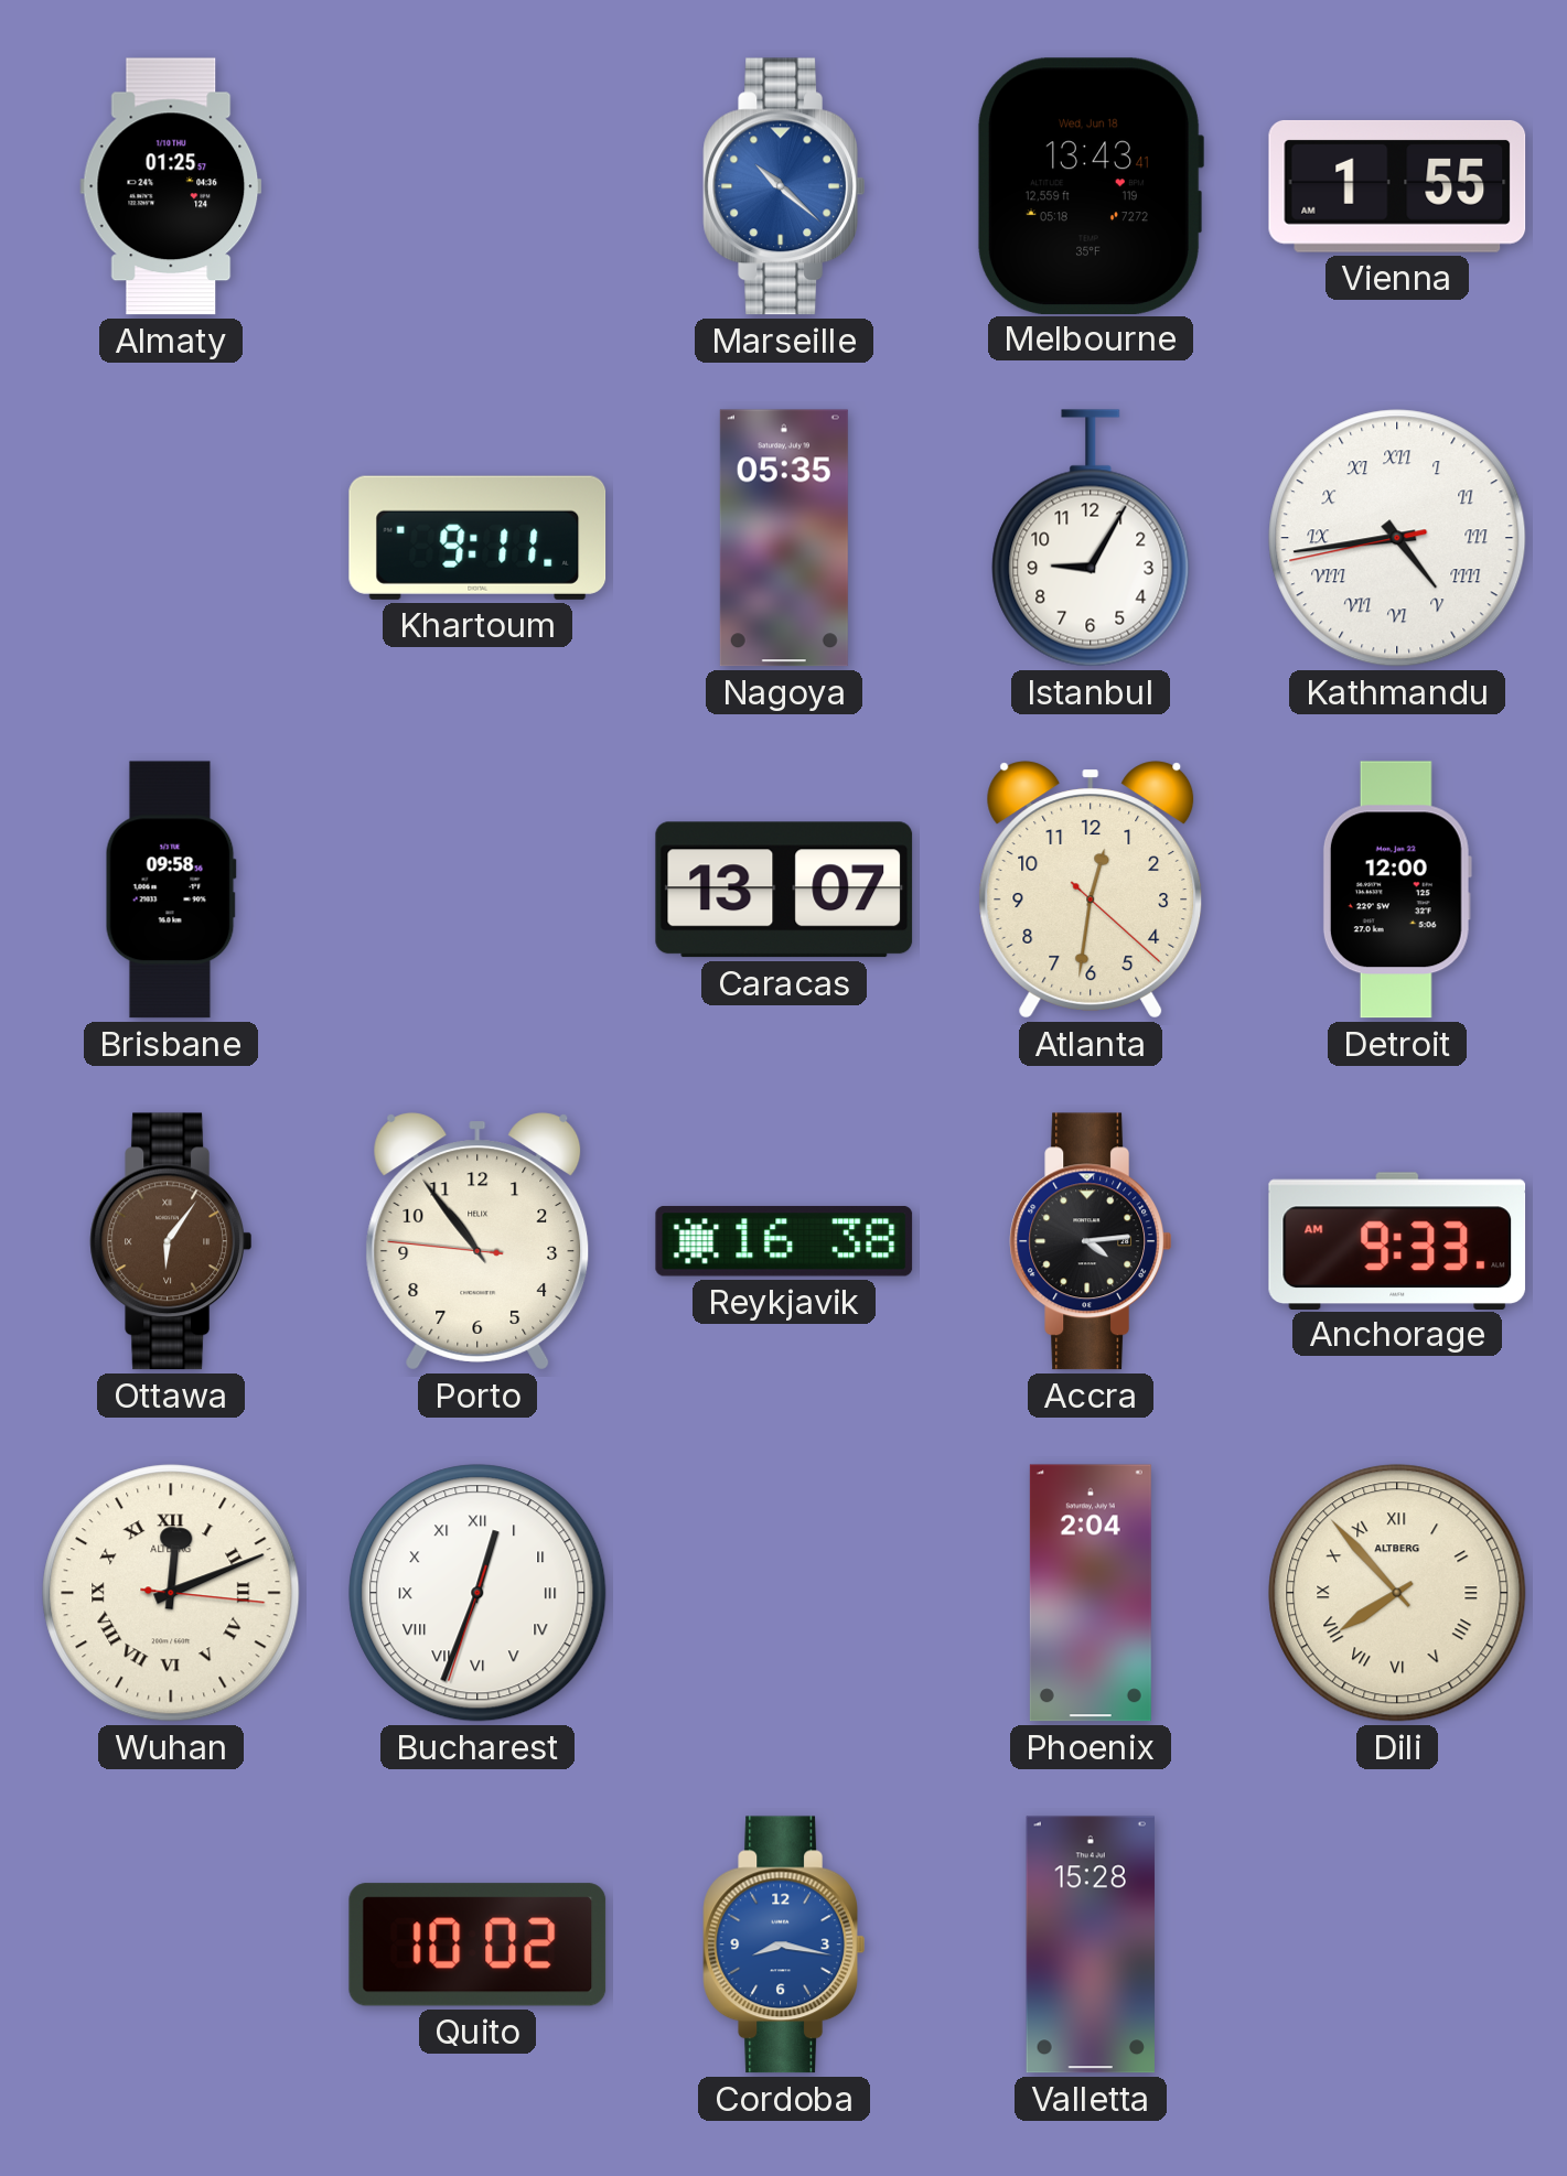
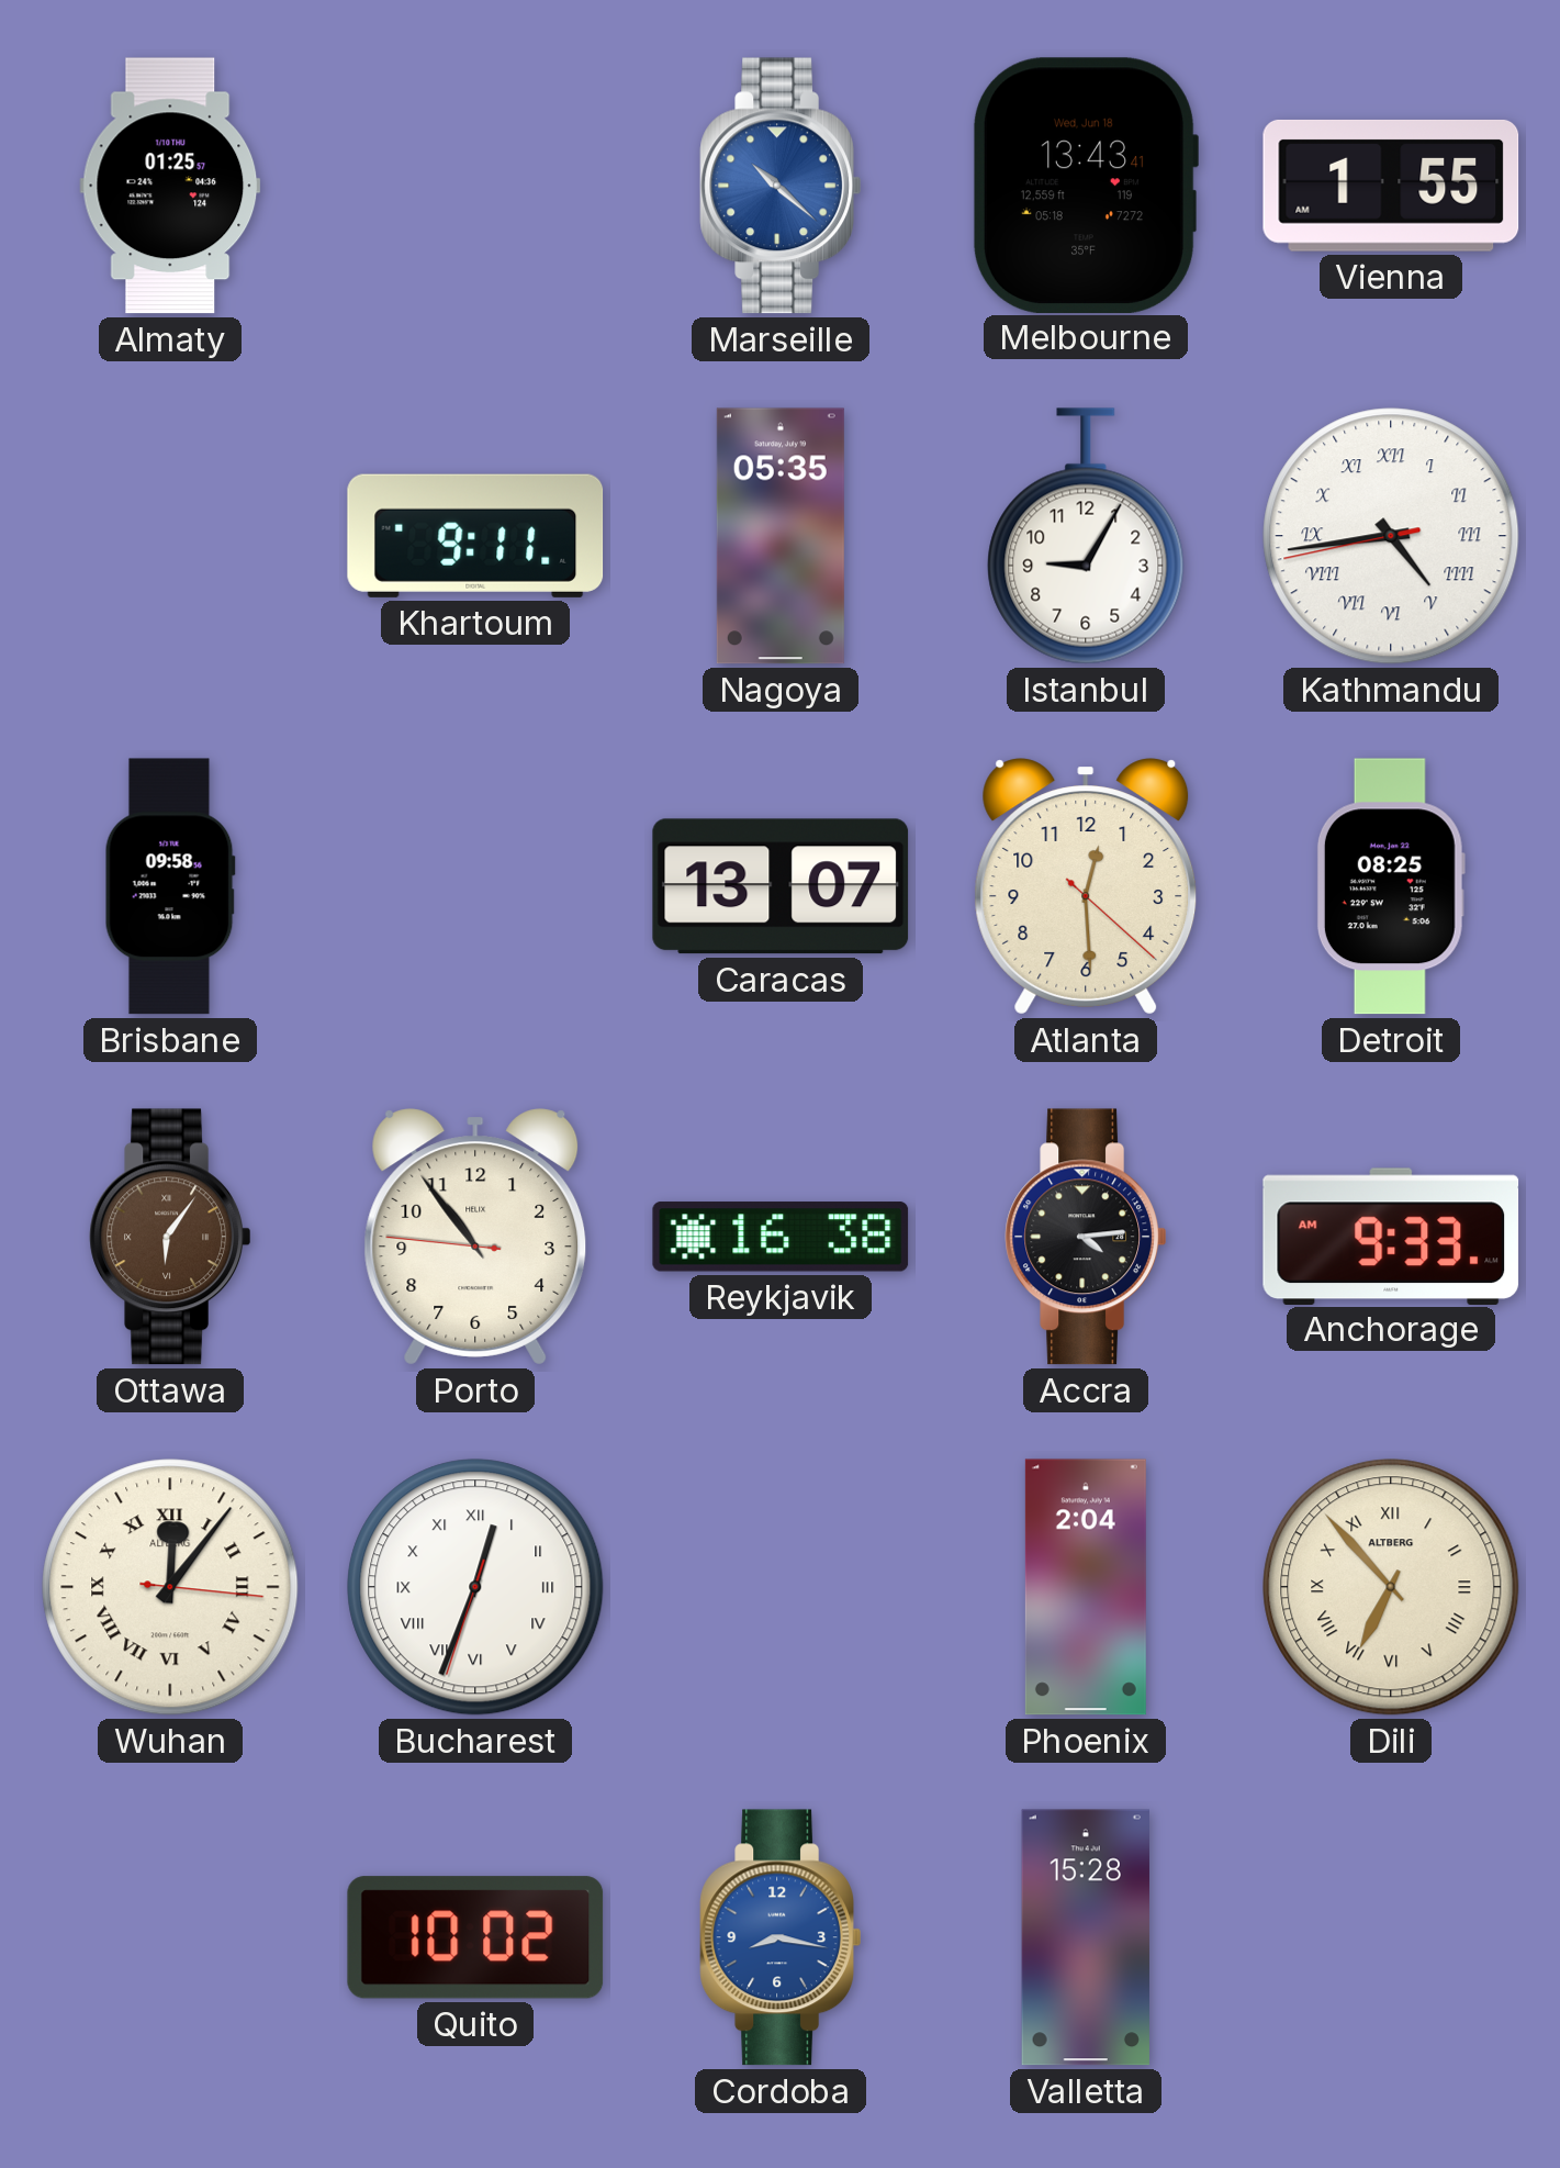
Atlanta: 12:31 -> 12:29 (1086, 886)
Detroit: 12:00 -> 08:25 (1391, 886)
Wuhan: 12:11 -> 12:06 (170, 1587)
Dili: 7:53 -> 6:53 (1391, 1587)
